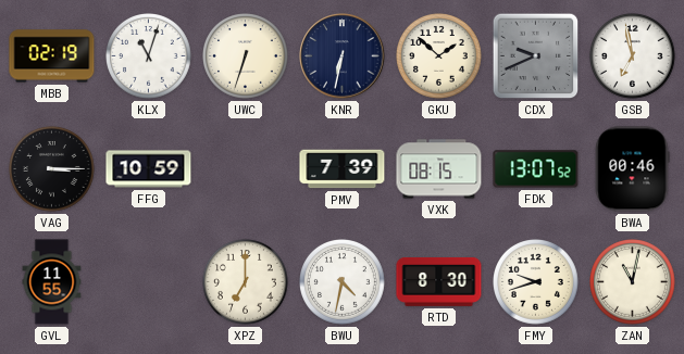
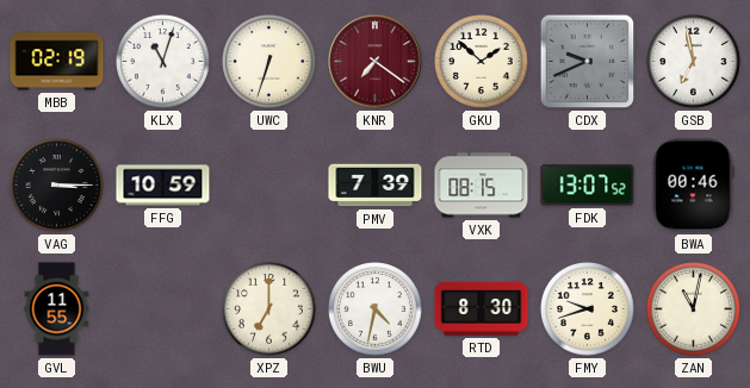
KNR: 6:32 -> 7:21 (376, 62)
KNR dial: navy -> burgundy (376, 62)
